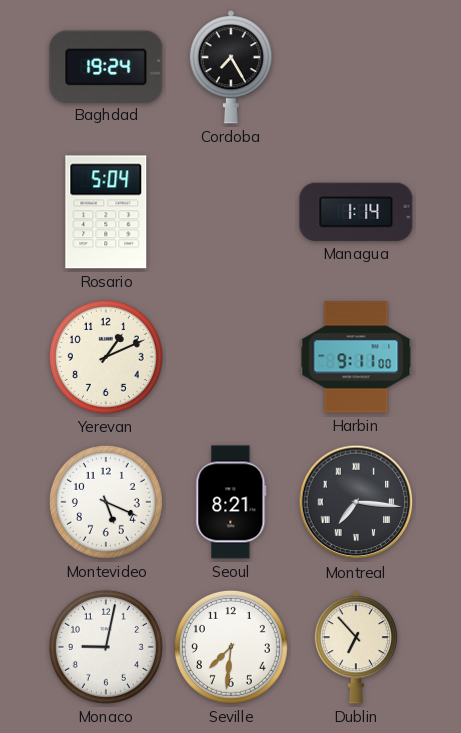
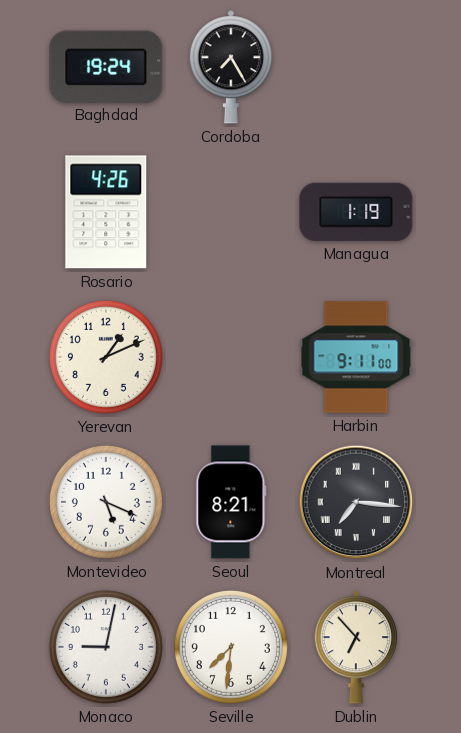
Rosario: 5:04 -> 4:26 (106, 212)
Managua: 1:14 -> 1:19 (356, 212)
